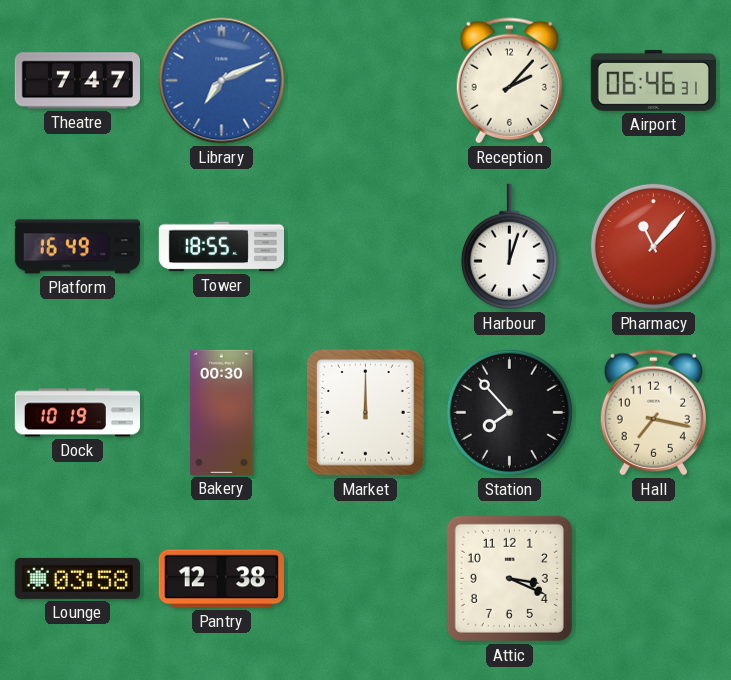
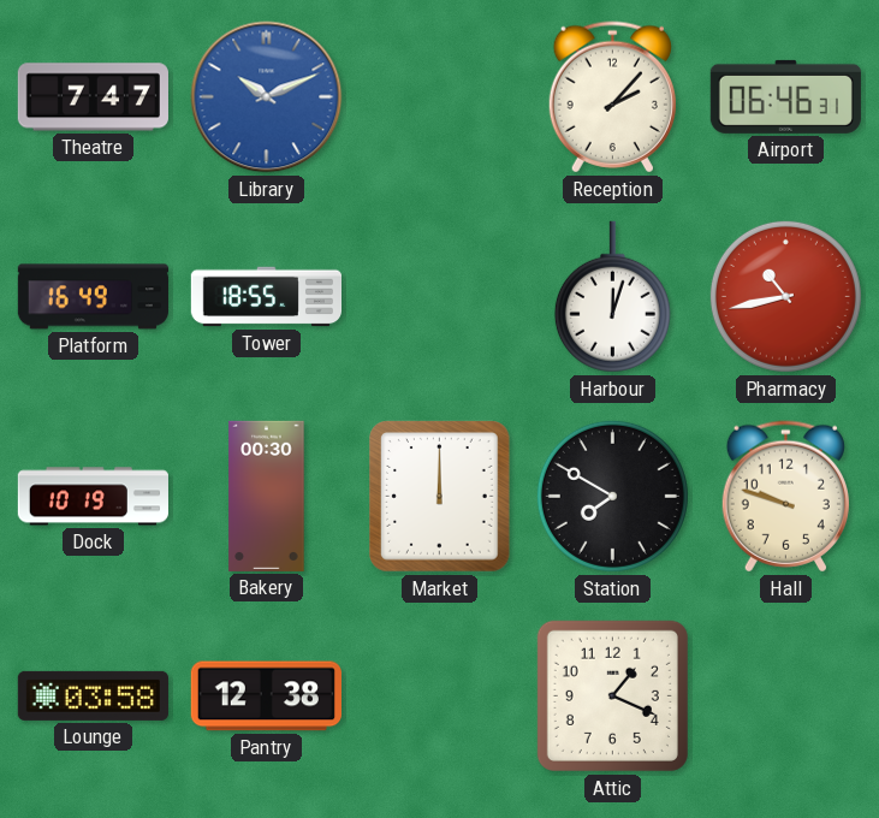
Library: 7:11 -> 10:11 (267, 97)
Pharmacy: 11:07 -> 10:43 (785, 296)
Station: 7:53 -> 7:50 (612, 496)
Hall: 7:17 -> 9:48 (785, 497)
Attic: 3:19 -> 1:19 (612, 695)
